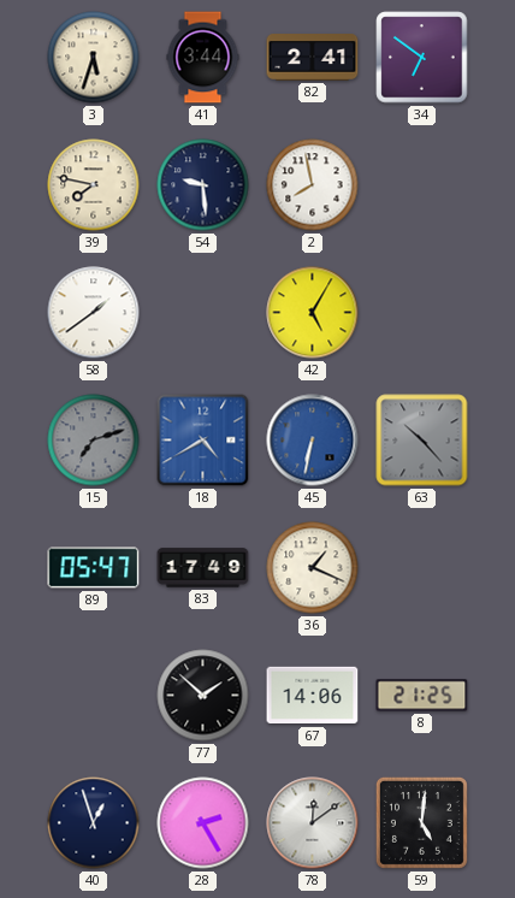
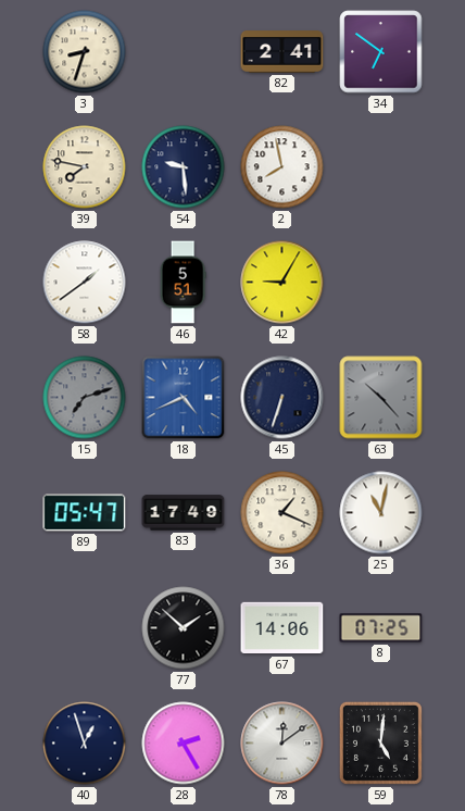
3: 5:33 -> 8:33 (85, 52)
41: 3:44 -> none (203, 58)
46: none -> 5:51 (183, 283)
42: 5:05 -> 9:05 (282, 283)
18: 4:40 -> 4:41 (184, 398)
45: 6:32 -> 6:33 (282, 398)
45 dial: blue -> navy (282, 398)
25: none -> 11:02 (381, 513)
8: 21:25 -> 07:25 (381, 628)
